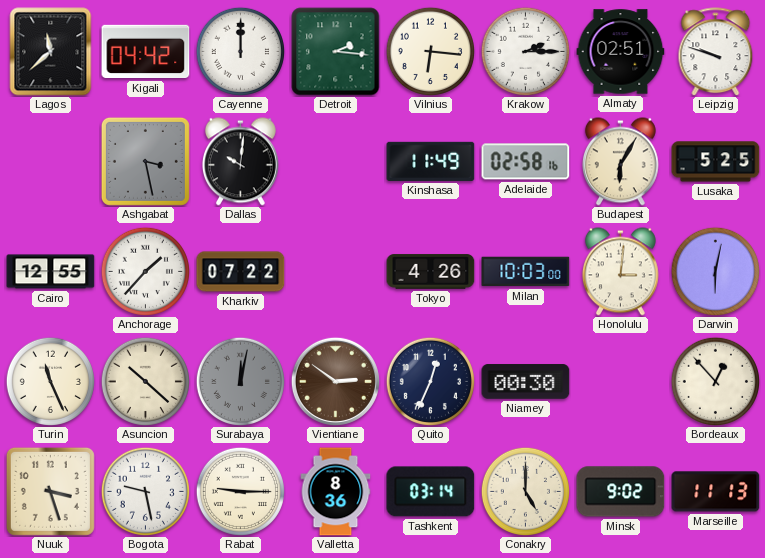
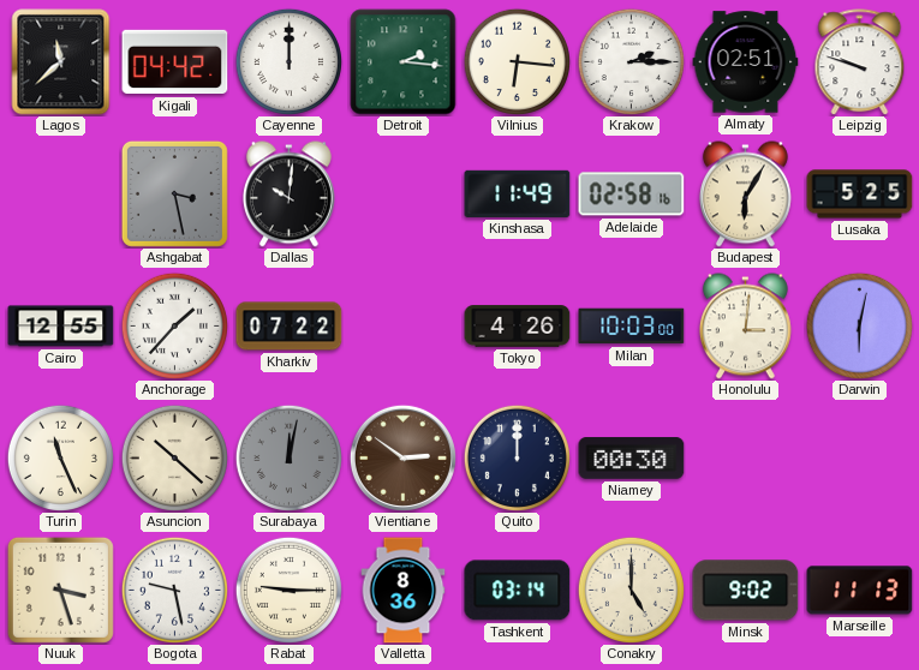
Quito: 12:34 -> 12:00 (517, 457)
Bordeaux: 12:53 -> none (715, 381)
